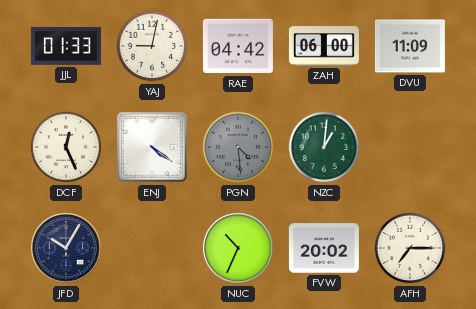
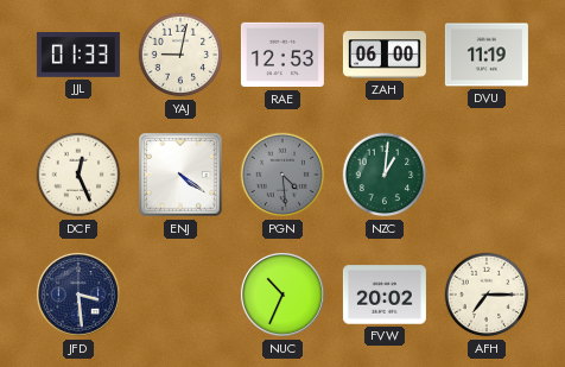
RAE: 04:42 -> 12:53 (282, 55)
DVU: 11:09 -> 11:19 (487, 55)
JFD: 10:05 -> 3:29 (78, 295)
